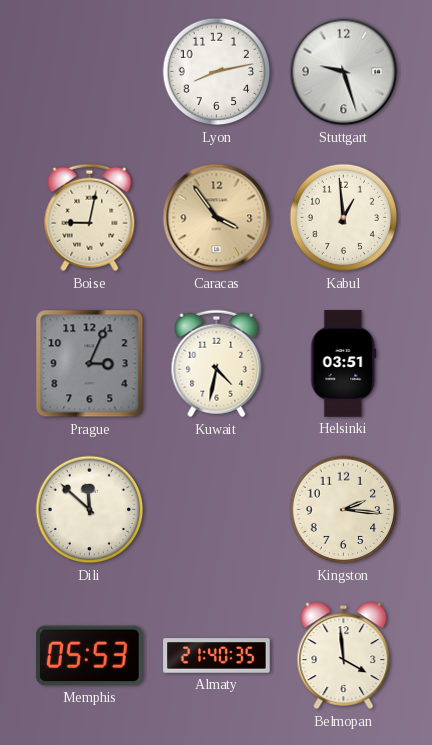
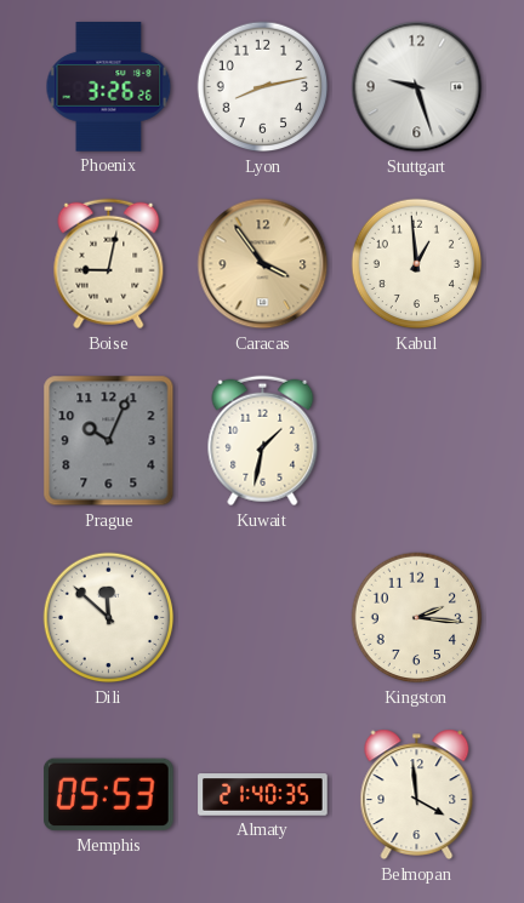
Phoenix: none -> 3:26 (109, 87)
Prague: 3:04 -> 10:04 (109, 441)
Kuwait: 4:32 -> 1:32 (263, 441)
Helsinki: 03:51 -> none (344, 364)
